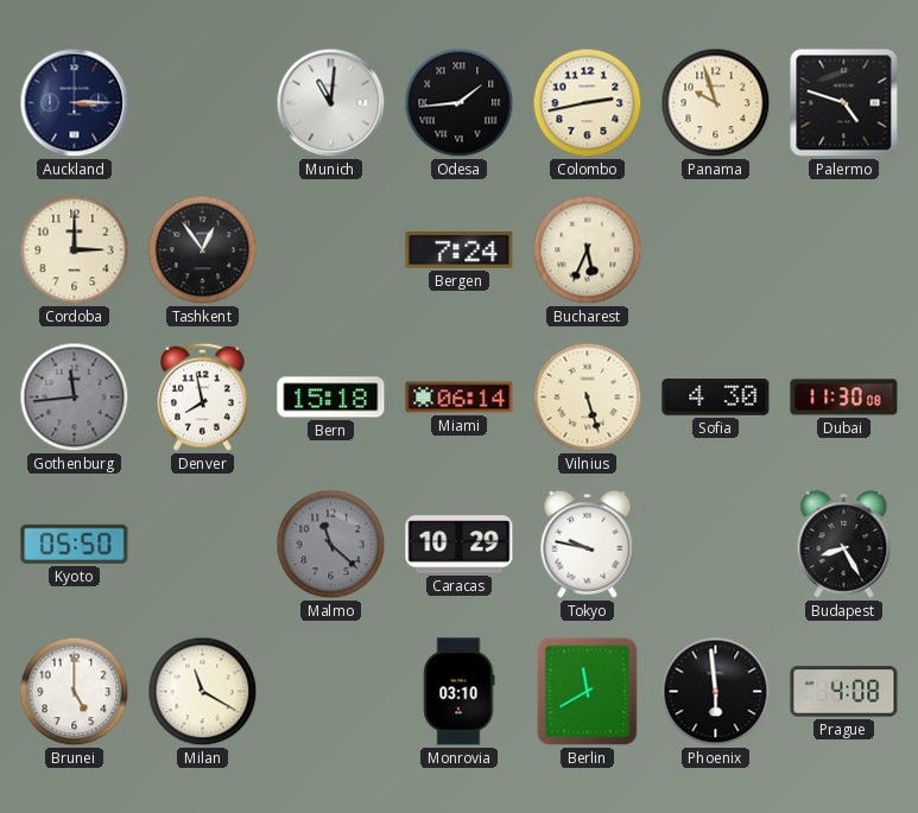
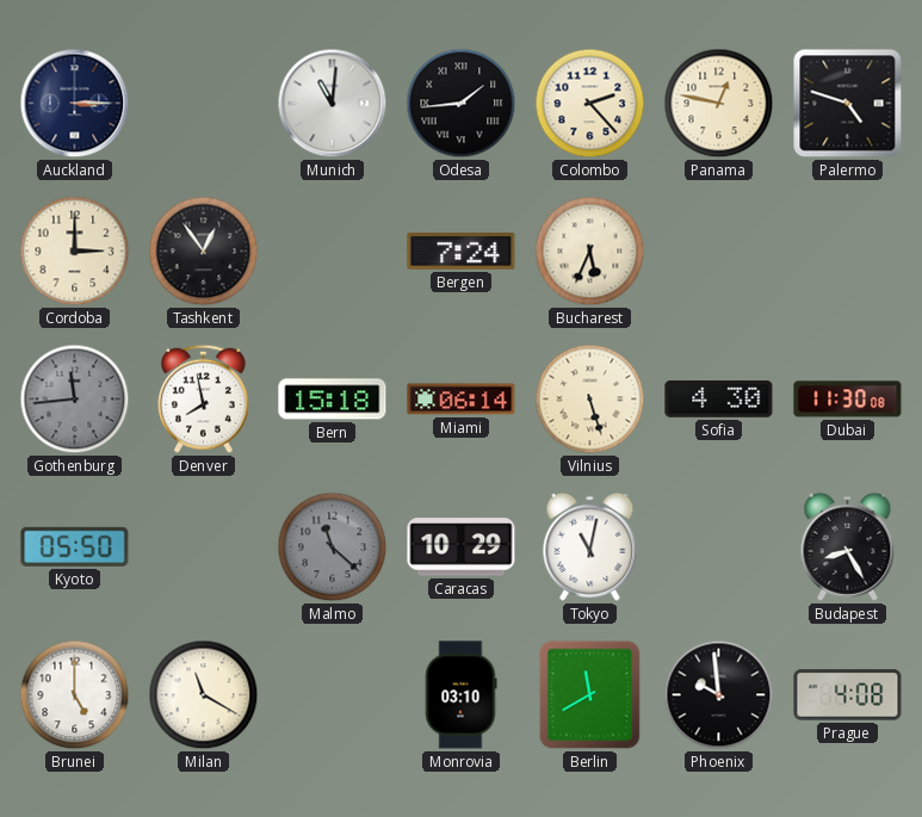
Colombo: 2:43 -> 2:23 (590, 104)
Panama: 9:57 -> 12:47 (719, 104)
Tokyo: 9:47 -> 11:02 (590, 546)
Phoenix: 5:59 -> 9:59 (719, 695)
